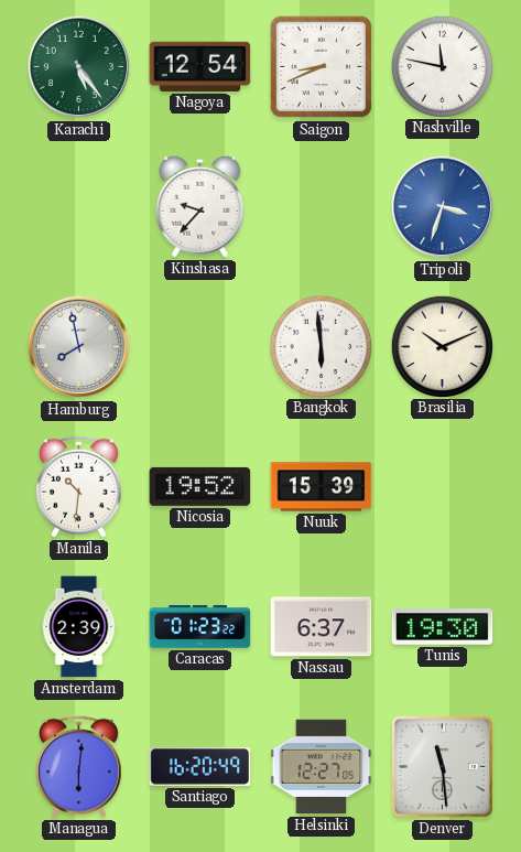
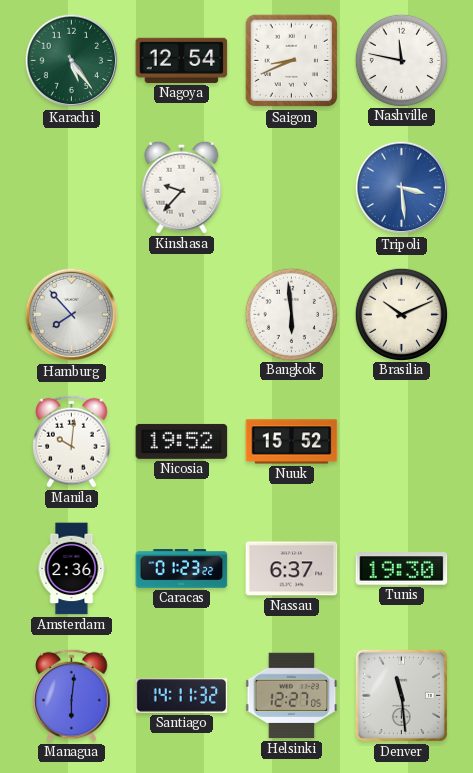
Tripoli: 3:33 -> 3:29 (402, 188)
Hamburg: 7:58 -> 7:53 (72, 315)
Manila: 10:31 -> 10:01 (72, 441)
Nuuk: 15:39 -> 15:52 (292, 442)
Amsterdam: 2:39 -> 2:36 (72, 569)
Santiago: 16:20 -> 14:11 (182, 696)
